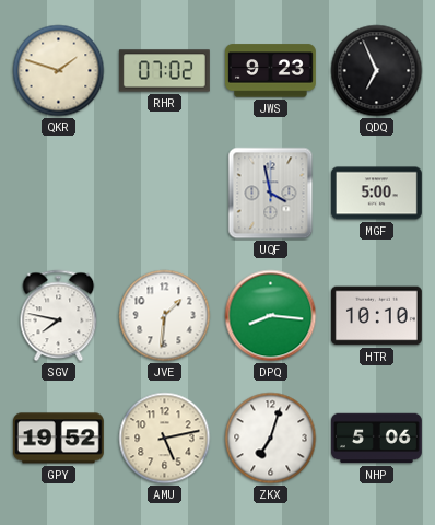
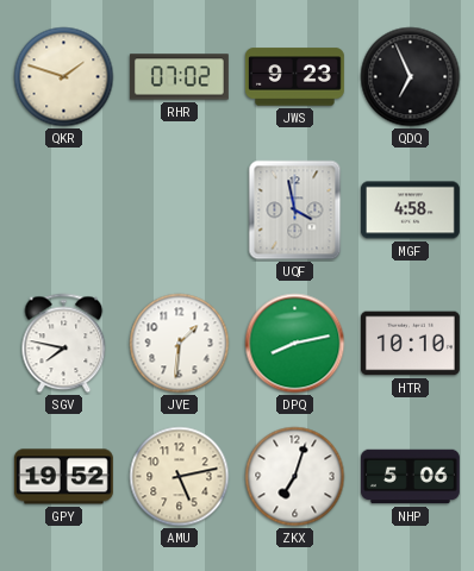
MGF: 5:00 -> 4:58 (410, 211)
DPQ: 8:16 -> 8:13 (295, 344)
